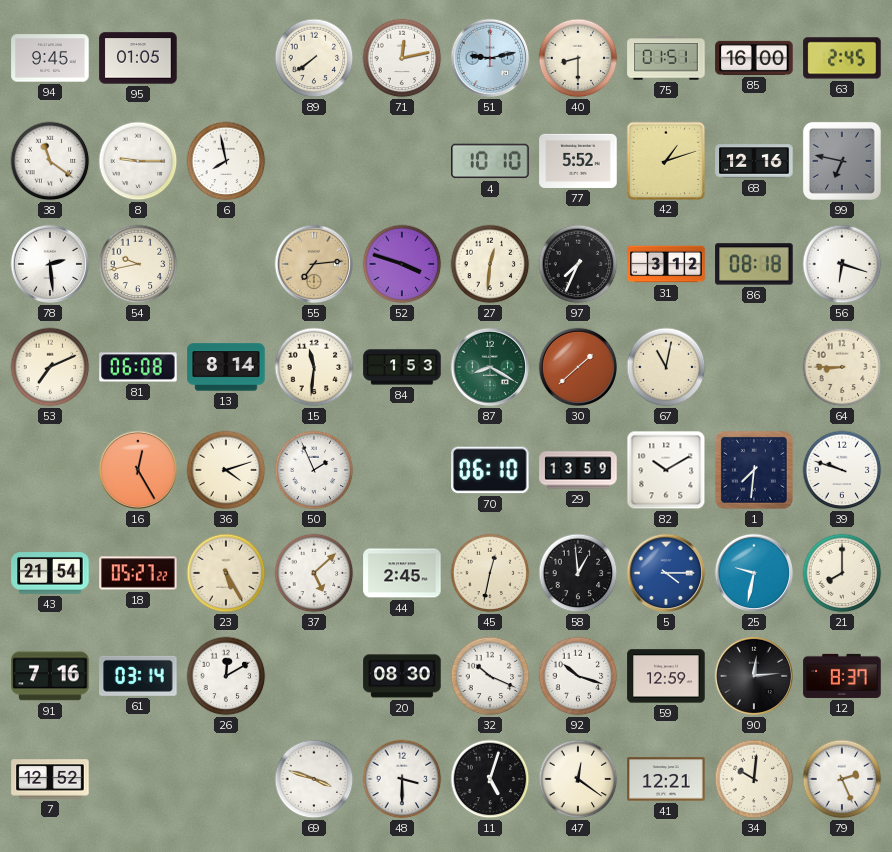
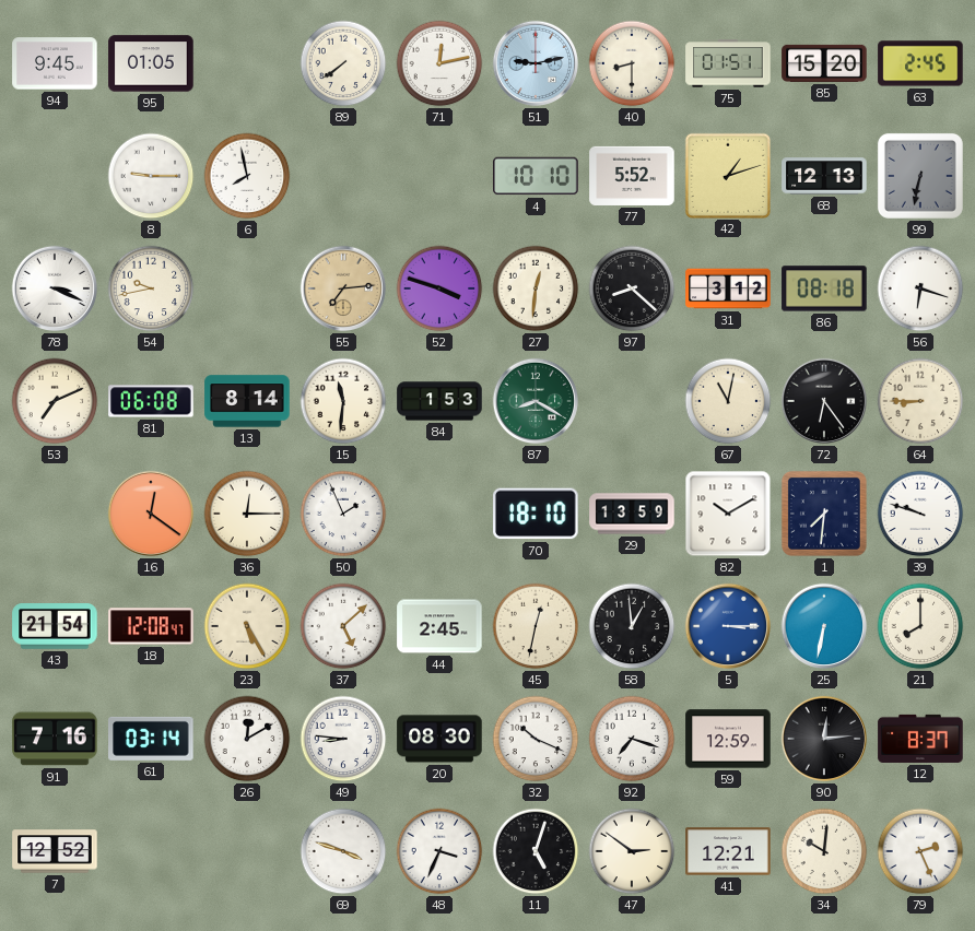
85: 16:00 -> 15:20 (824, 63)
38: 11:21 -> none (50, 161)
68: 12:16 -> 12:13 (824, 176)
99: 6:47 -> 6:32 (920, 176)
78: 2:29 -> 3:19 (55, 288)
97: 7:34 -> 8:22 (632, 288)
30: 1:38 -> none (578, 367)
72: none -> 6:24 (824, 401)
16: 12:25 -> 12:21 (151, 514)
36: 4:12 -> 12:15 (247, 514)
70: 06:10 -> 18:10 (536, 514)
18: 05:27 -> 12:08 (151, 626)
5: 4:15 -> 3:15 (728, 626)
25: 9:32 -> 6:32 (824, 626)
49: none -> 8:46 (343, 739)
92: 10:18 -> 7:18 (632, 739)
48: 3:30 -> 3:34 (439, 851)
47: 12:21 -> 2:51 (632, 851)
